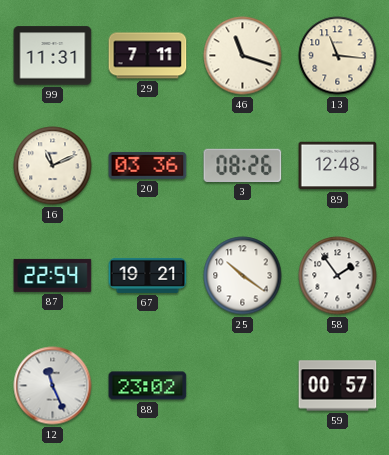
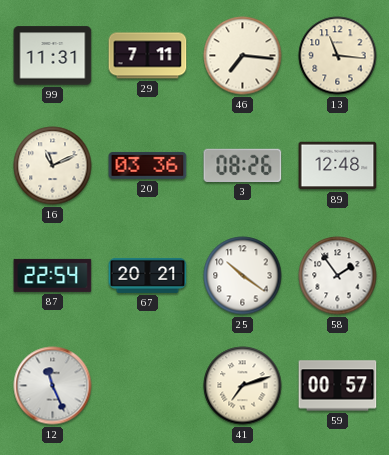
46: 11:18 -> 7:16 (243, 56)
67: 19:21 -> 20:21 (148, 275)
88: 23:02 -> none (148, 386)
41: none -> 7:12 (243, 386)
